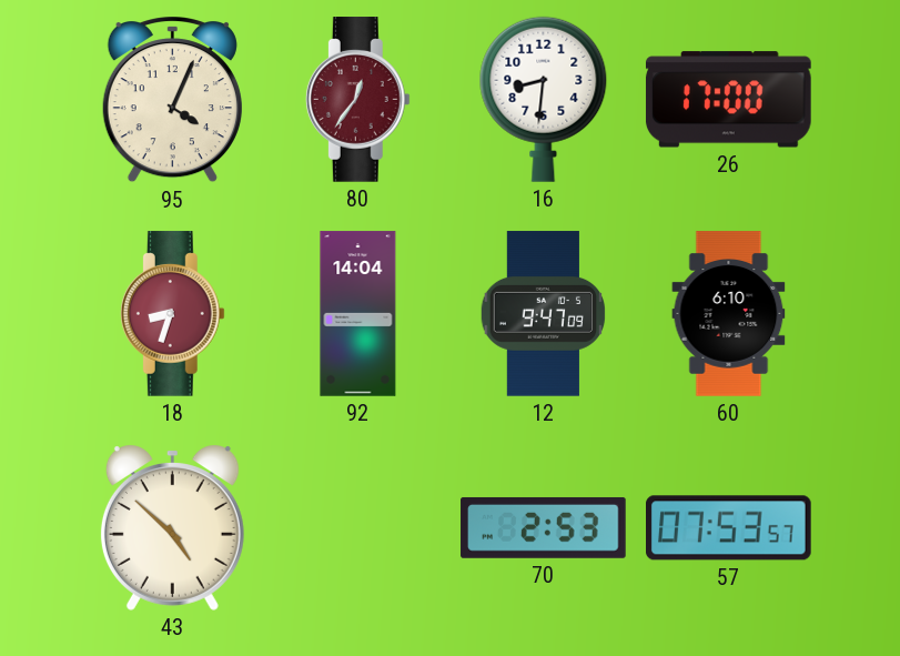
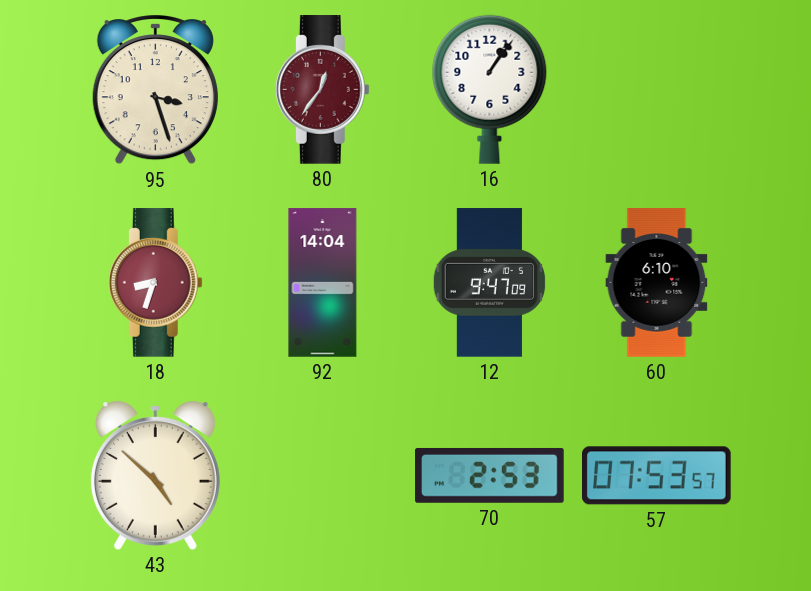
95: 4:04 -> 3:27 (155, 89)
16: 8:31 -> 1:06 (490, 89)
26: 17:00 -> none (728, 100)
